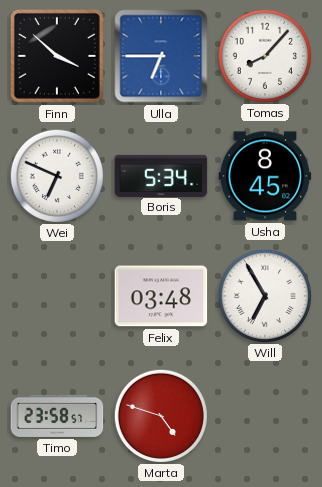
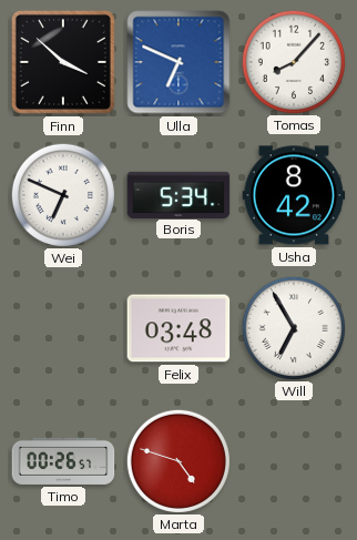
Ulla: 6:45 -> 6:49 (178, 62)
Usha: 8:45 -> 8:42 (294, 195)
Timo: 23:58 -> 00:26 (63, 461)
